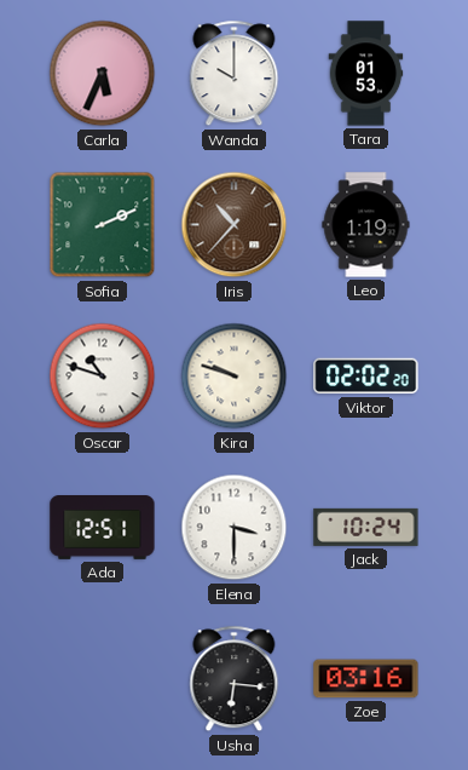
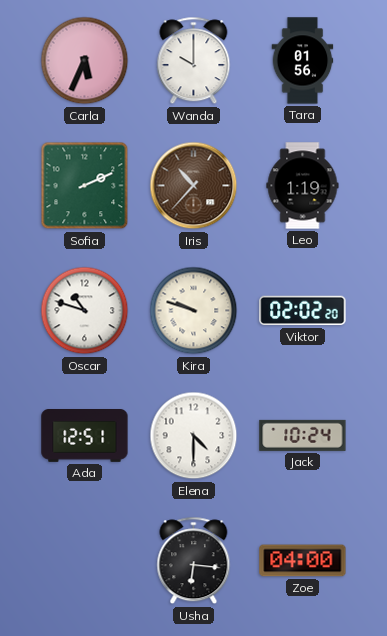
Tara: 01:53 -> 01:56 (303, 61)
Elena: 3:30 -> 4:30 (194, 436)
Zoe: 03:16 -> 04:00 (303, 561)
